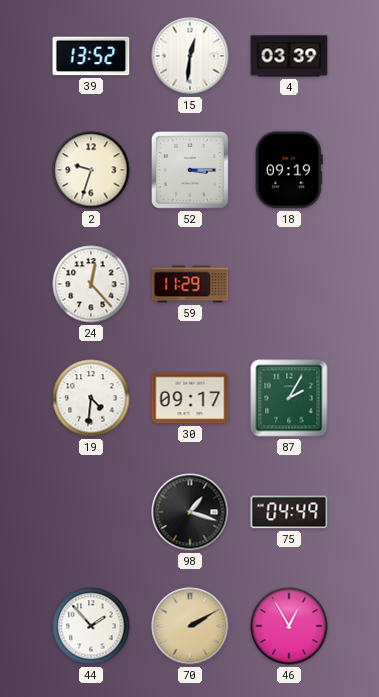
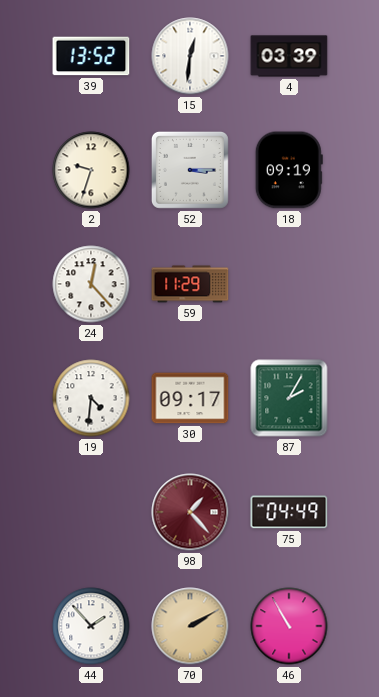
98: 1:18 -> 1:23 (190, 512)
98 dial: black -> burgundy (190, 512)
46: 12:55 -> 10:55 (289, 626)
